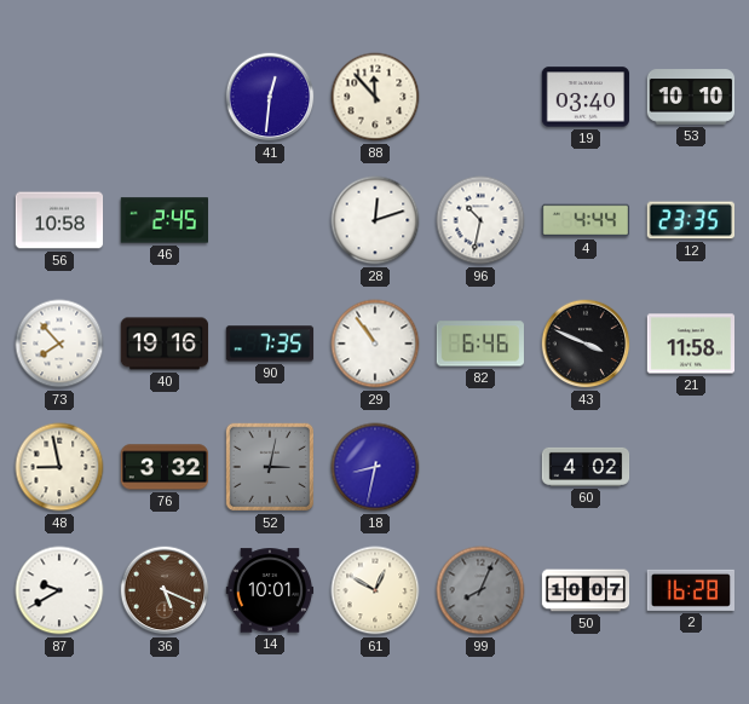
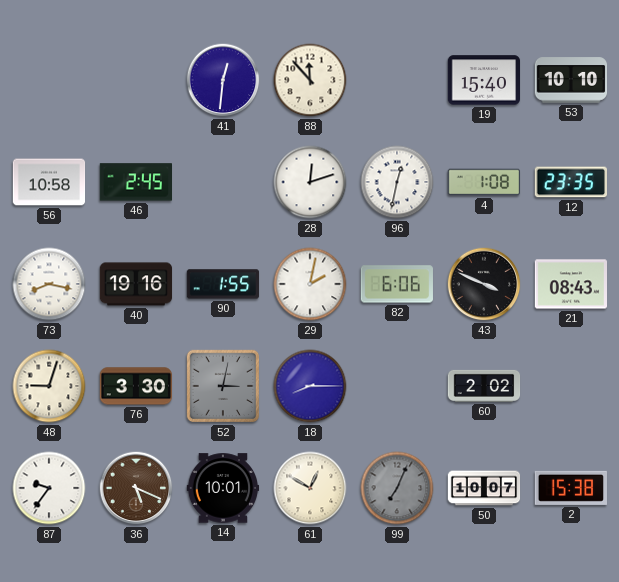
19: 03:40 -> 15:40 (484, 80)
96: 10:32 -> 12:32 (397, 182)
4: 4:44 -> 1:08 (484, 182)
73: 7:53 -> 8:17 (49, 284)
90: 7:35 -> 1:55 (223, 284)
29: 10:54 -> 2:02 (310, 284)
82: 6:46 -> 6:06 (396, 284)
21: 11:58 -> 08:43 (571, 284)
48: 8:58 -> 9:03 (49, 386)
76: 3:32 -> 3:30 (136, 386)
18: 8:32 -> 8:15 (310, 386)
60: 4:02 -> 2:02 (484, 386)
87: 9:40 -> 9:36 (49, 488)
99: 8:04 -> 7:04 (397, 488)
2: 16:28 -> 15:38 (570, 488)
